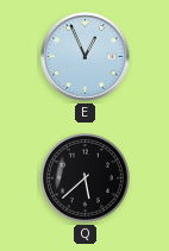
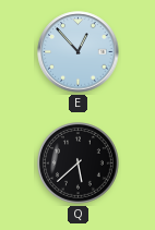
E: 12:56 -> 12:53 (79, 52)
